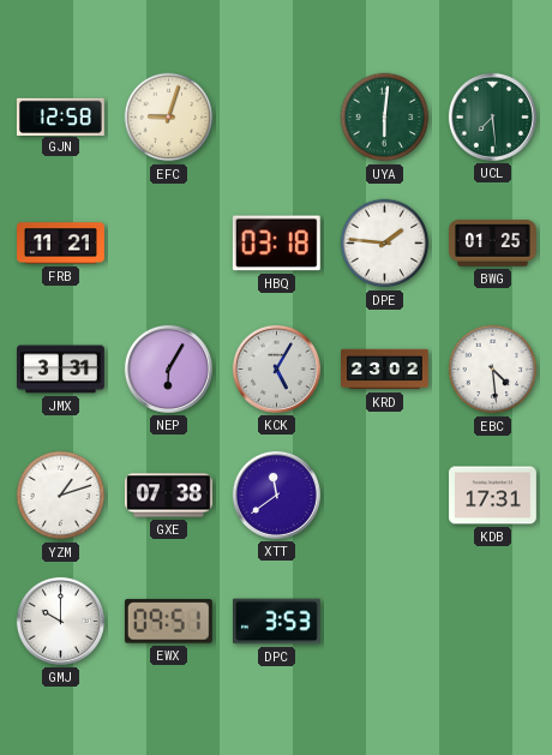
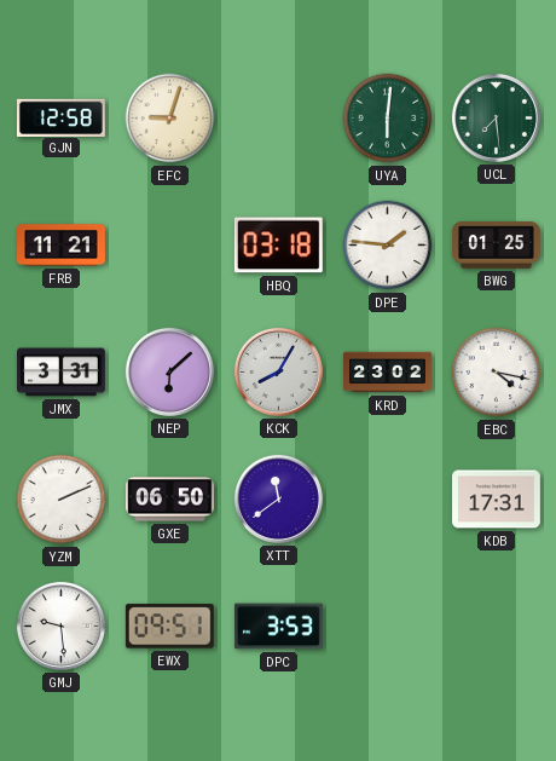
NEP: 6:05 -> 6:08 (169, 371)
KCK: 5:05 -> 8:05 (278, 371)
EBC: 4:29 -> 4:17 (497, 373)
YZM: 1:12 -> 2:11 (62, 500)
GXE: 07:38 -> 06:50 (170, 500)
GMJ: 10:00 -> 9:29 (60, 625)
